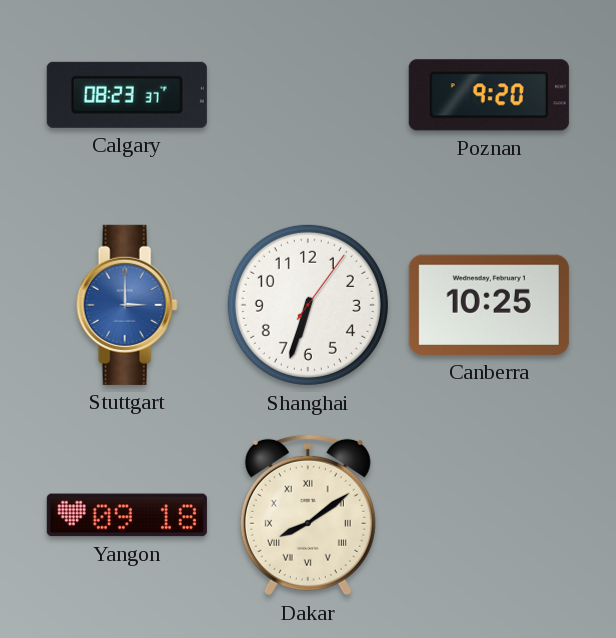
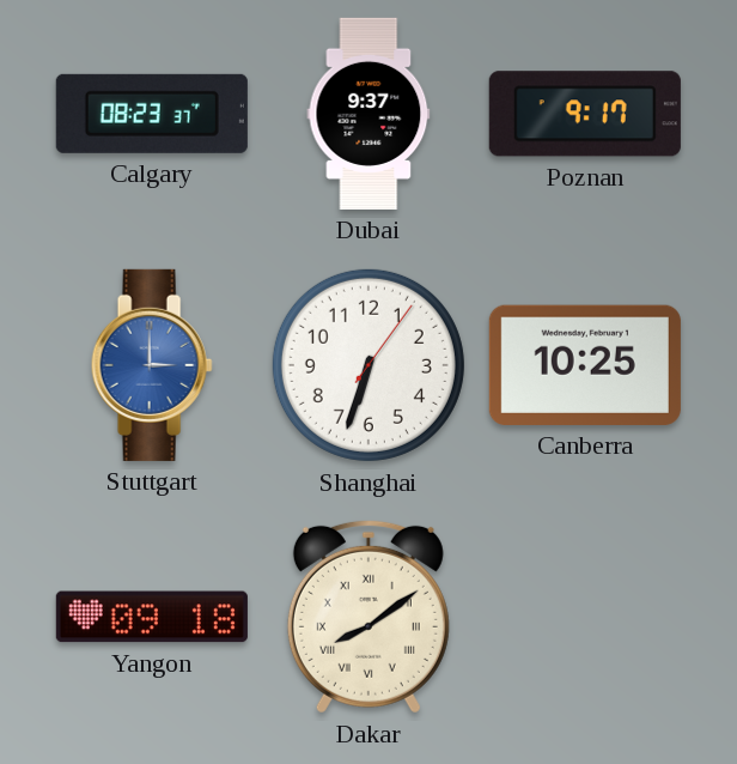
Dubai: none -> 9:37 (368, 114)
Poznan: 9:20 -> 9:17 (585, 114)
